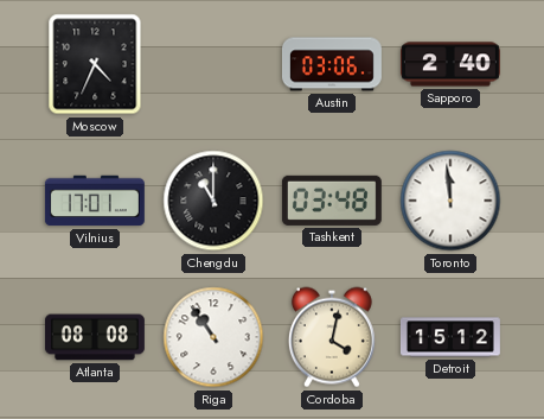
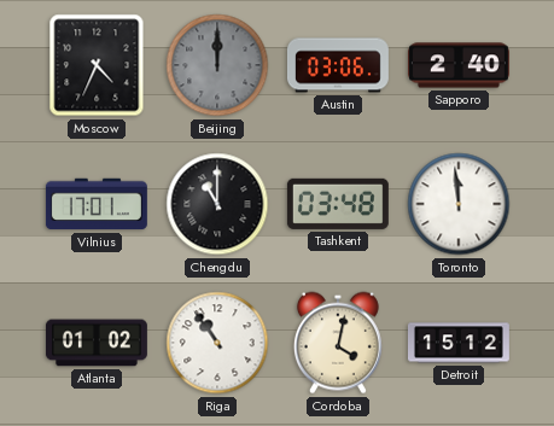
Beijing: none -> 12:00 (217, 65)
Atlanta: 08:08 -> 01:02 (97, 343)
